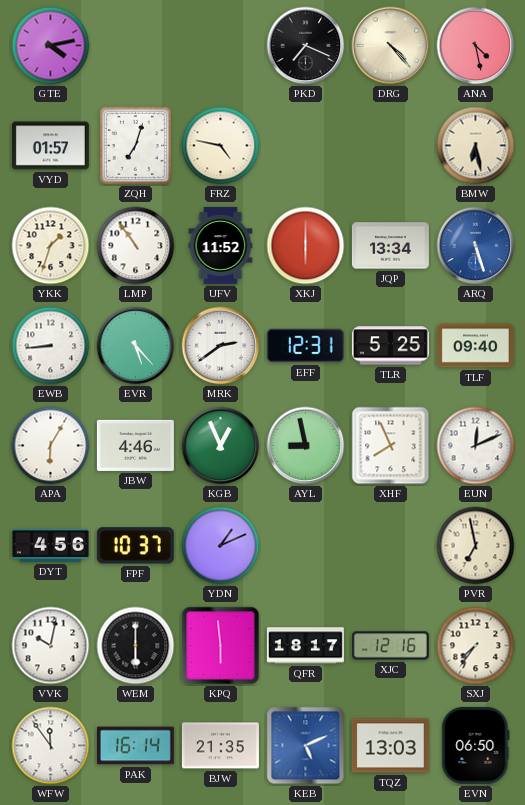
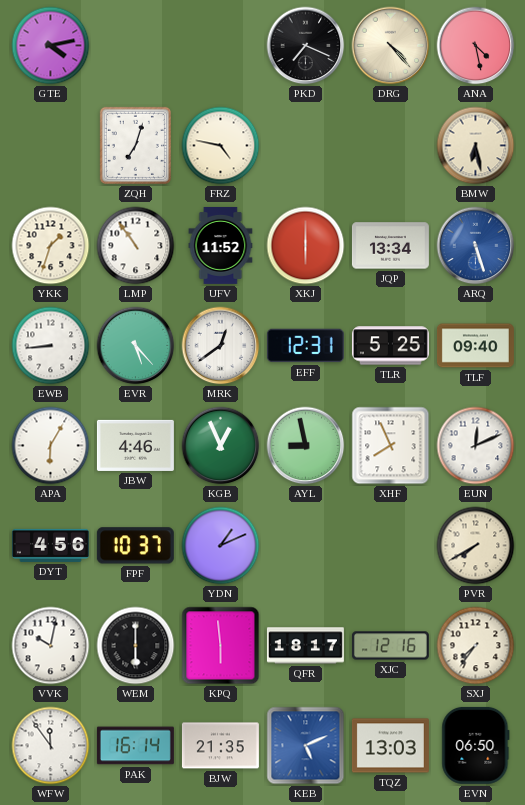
VYD: 01:57 -> none (50, 146)
MRK: 2:39 -> 12:39 (221, 346)
PVR: 6:58 -> 7:40 (476, 546)
